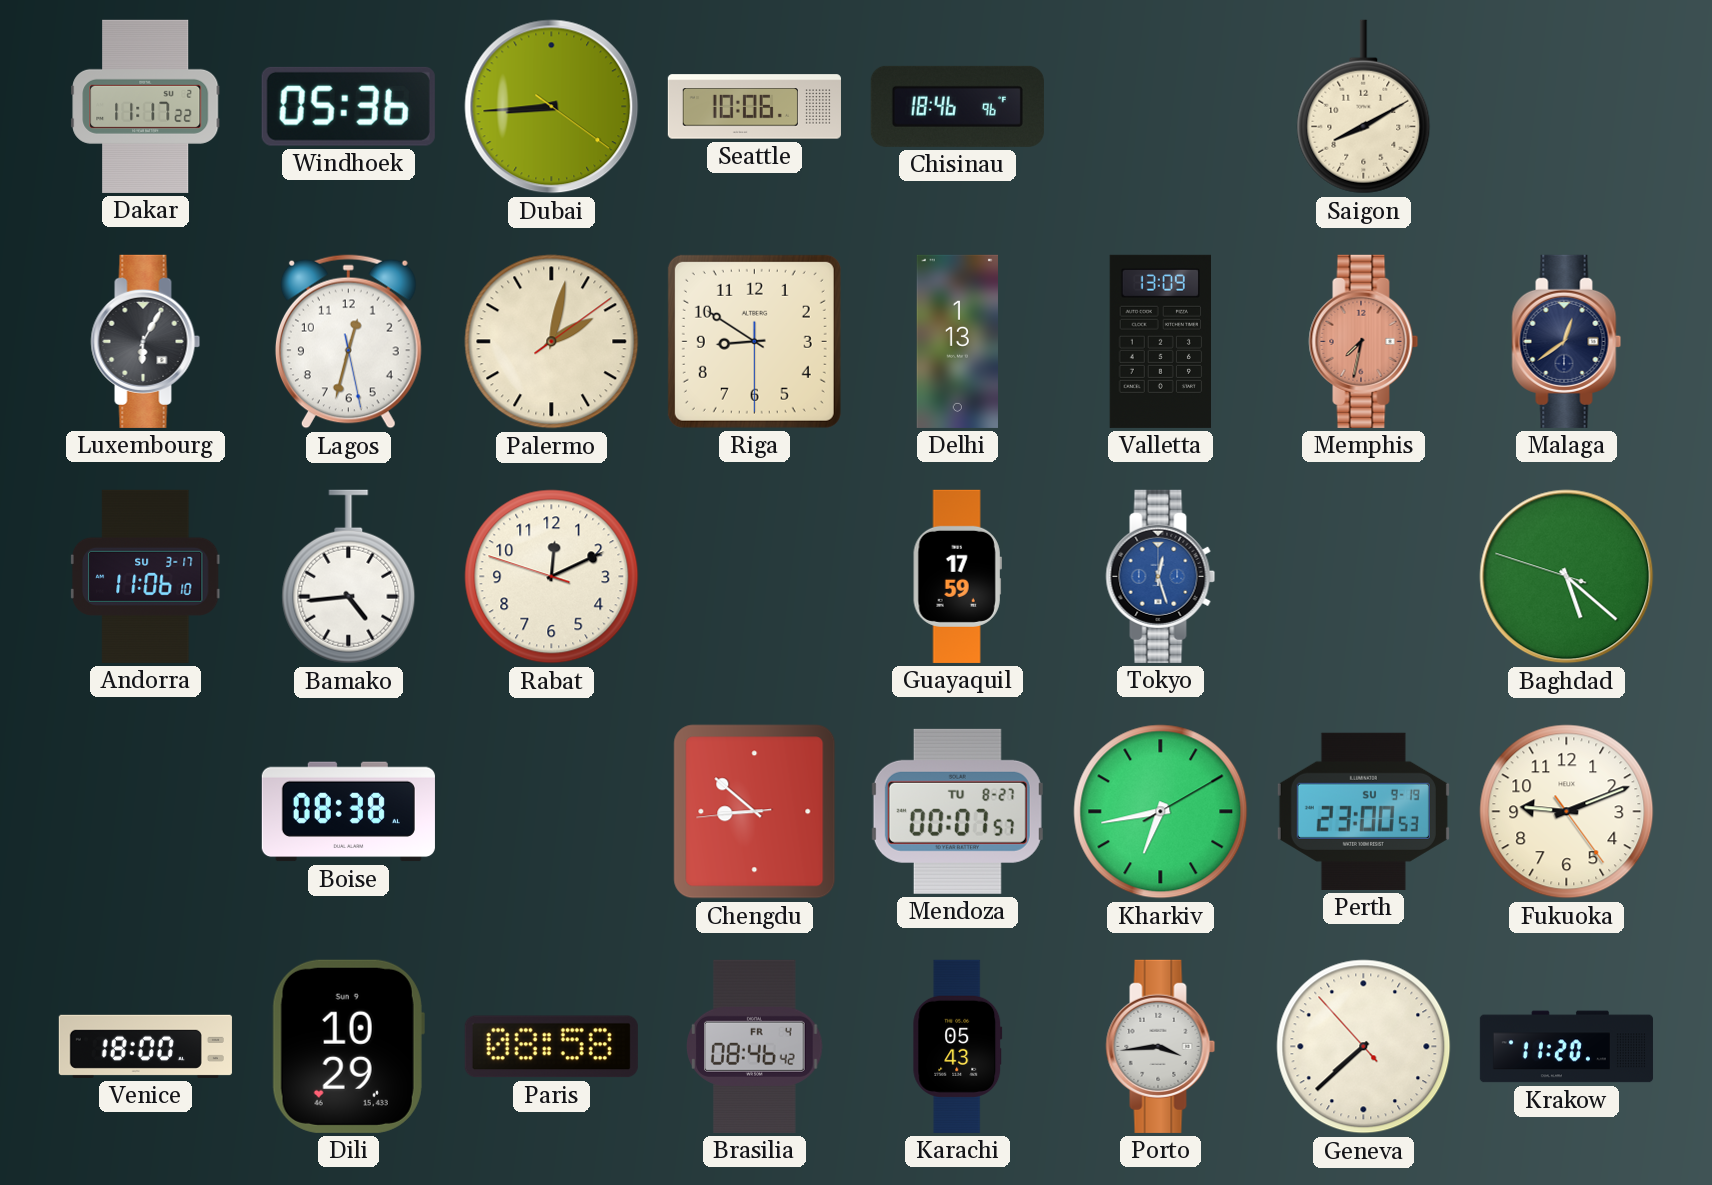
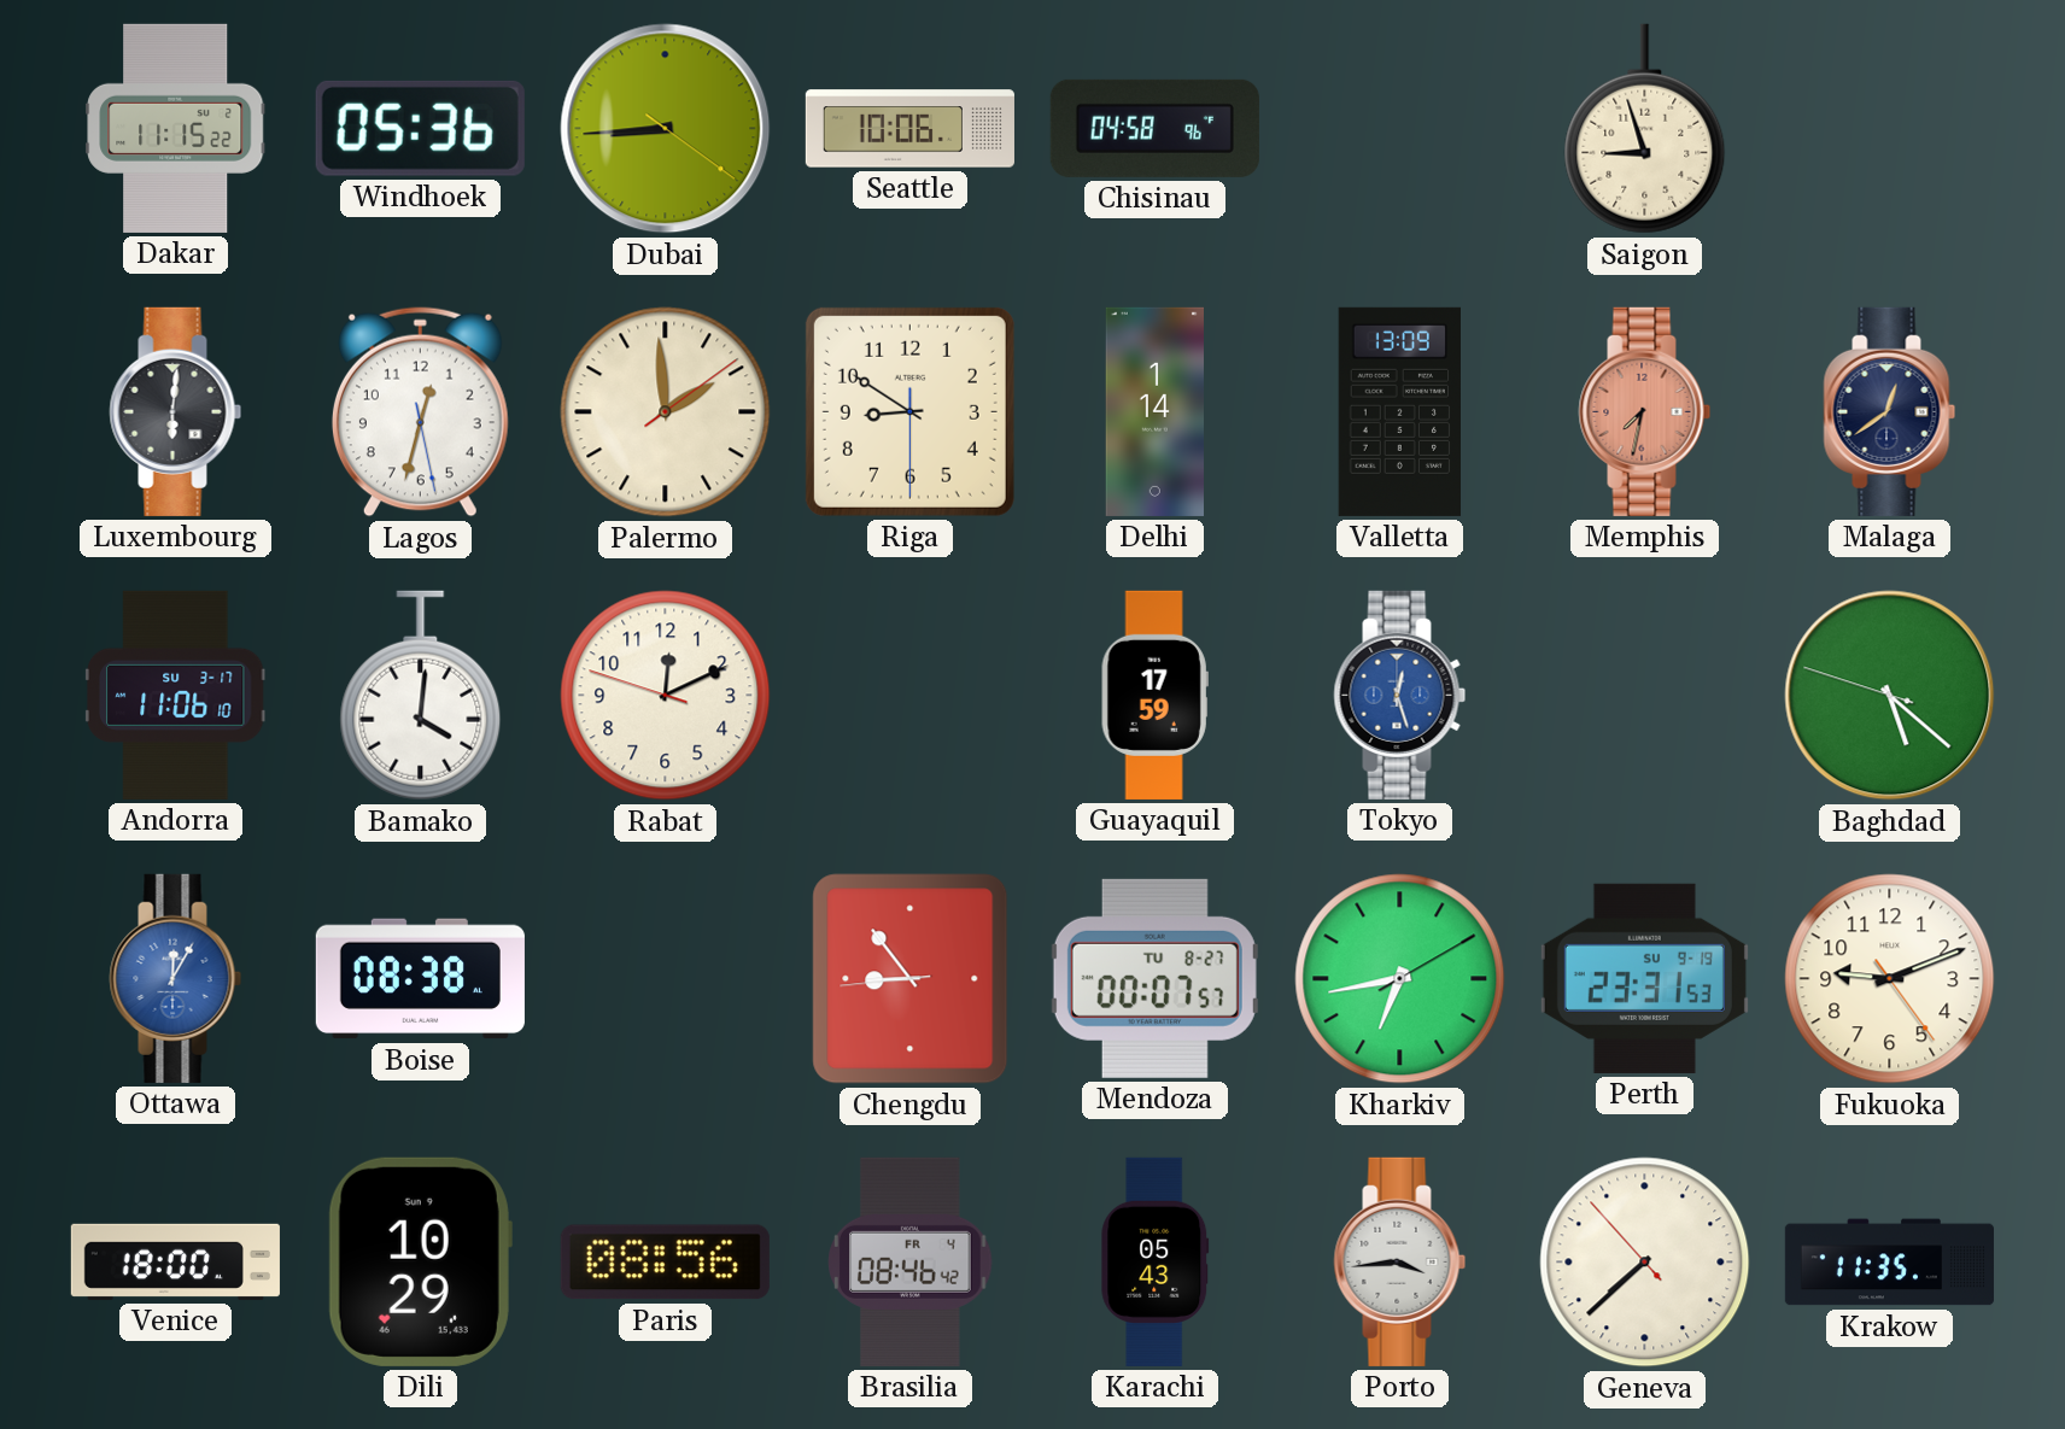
Dakar: 11:17 -> 11:15 (176, 128)
Chisinau: 18:46 -> 04:58 (1154, 128)
Saigon: 8:10 -> 8:57 (1645, 129)
Luxembourg: 6:05 -> 6:01 (176, 411)
Palermo: 2:02 -> 1:59 (666, 412)
Delhi: 1:13 -> 1:14 (1154, 411)
Bamako: 4:44 -> 4:01 (421, 696)
Ottawa: none -> 12:05 (176, 978)
Chengdu: 8:51 -> 8:53 (911, 979)
Perth: 23:00 -> 23:31 (1644, 978)
Paris: 08:58 -> 08:56 (665, 1263)
Krakow: 11:20 -> 11:35 (1889, 1263)
